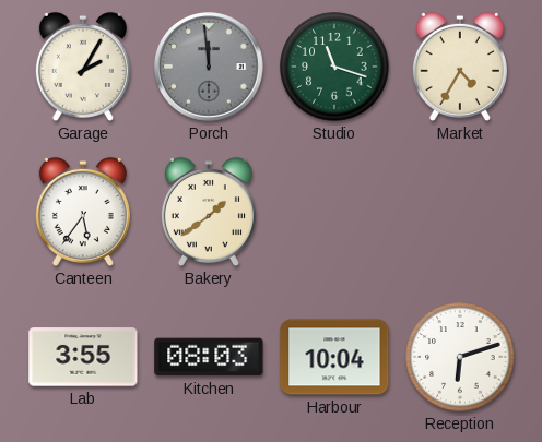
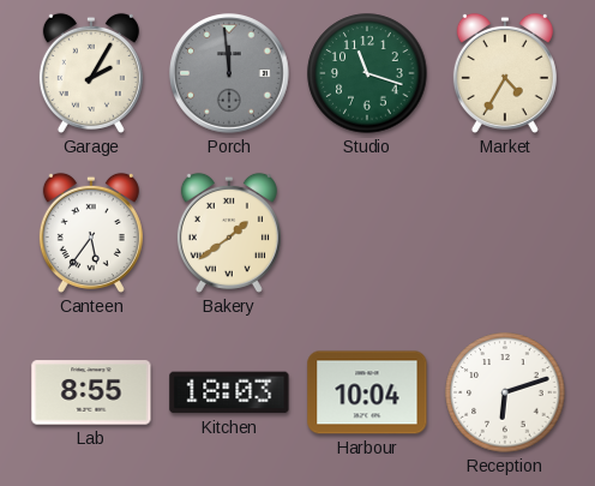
Lab: 3:55 -> 8:55 (91, 392)
Kitchen: 08:03 -> 18:03 (229, 392)
